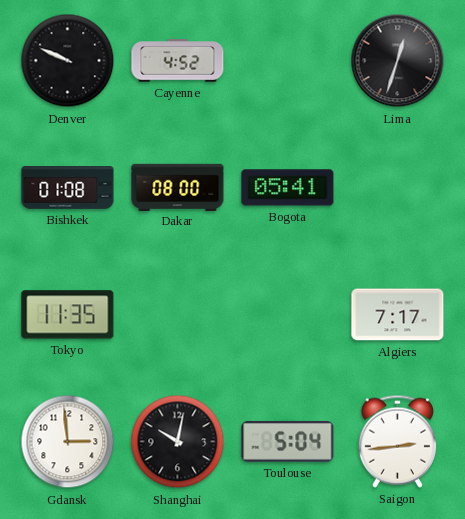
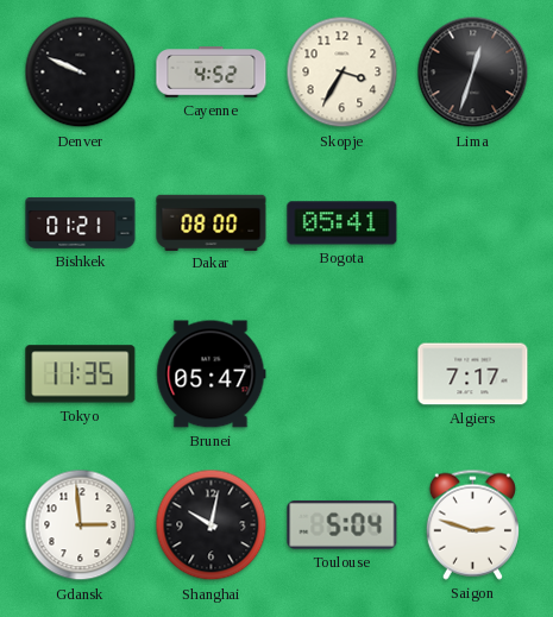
Skopje: none -> 3:35 (343, 73)
Bishkek: 01:08 -> 01:21 (81, 223)
Brunei: none -> 05:47 (212, 374)
Saigon: 2:44 -> 2:48 (472, 524)
